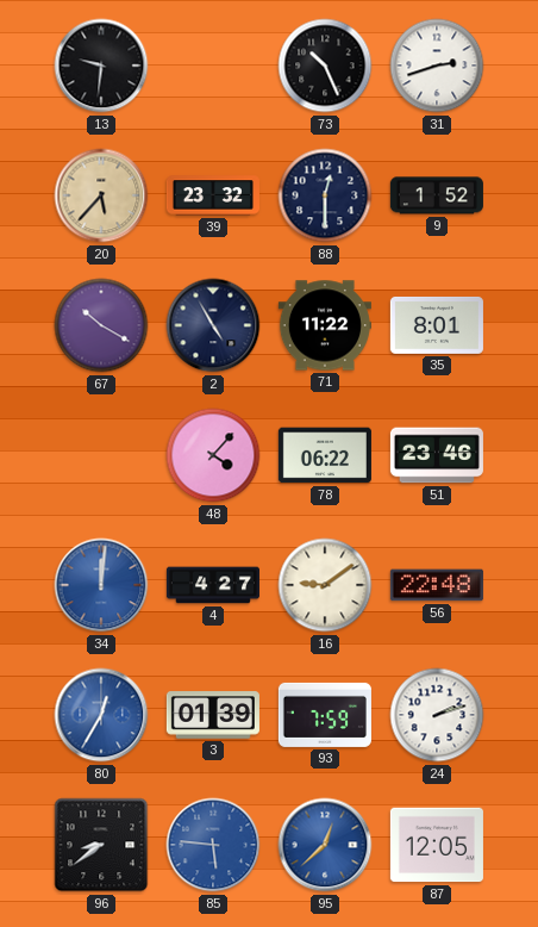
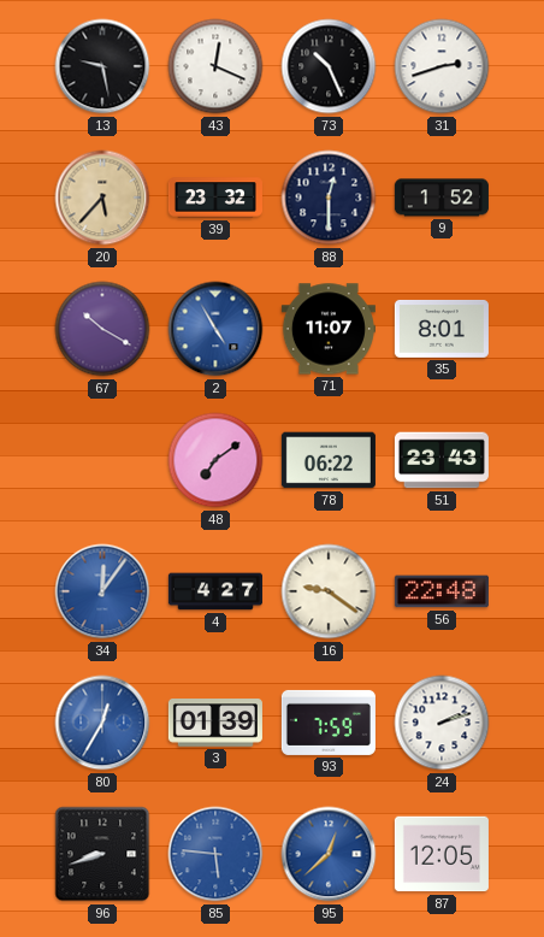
13: 9:31 -> 9:28 (102, 66)
43: none -> 12:19 (215, 66)
2 dial: navy -> blue (215, 329)
71: 11:22 -> 11:07 (329, 329)
48: 4:07 -> 7:09 (215, 460)
51: 23:46 -> 23:43 (442, 460)
34: 12:01 -> 12:06 (102, 591)
16: 9:09 -> 9:21 (329, 591)
96: 8:39 -> 8:42 (102, 854)
